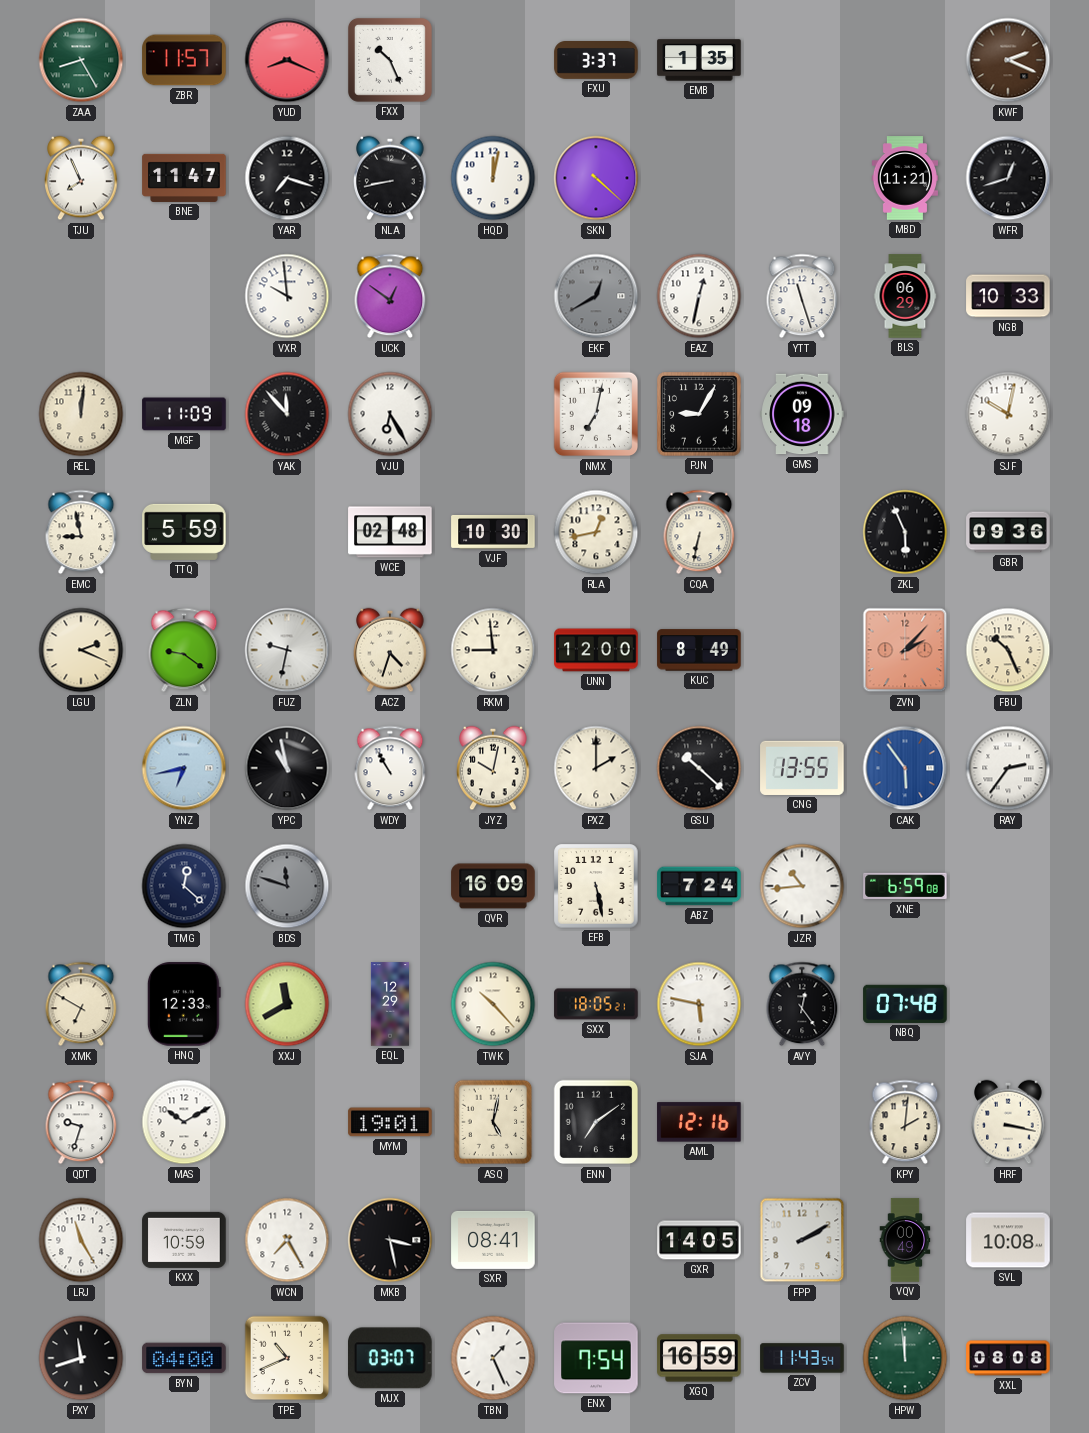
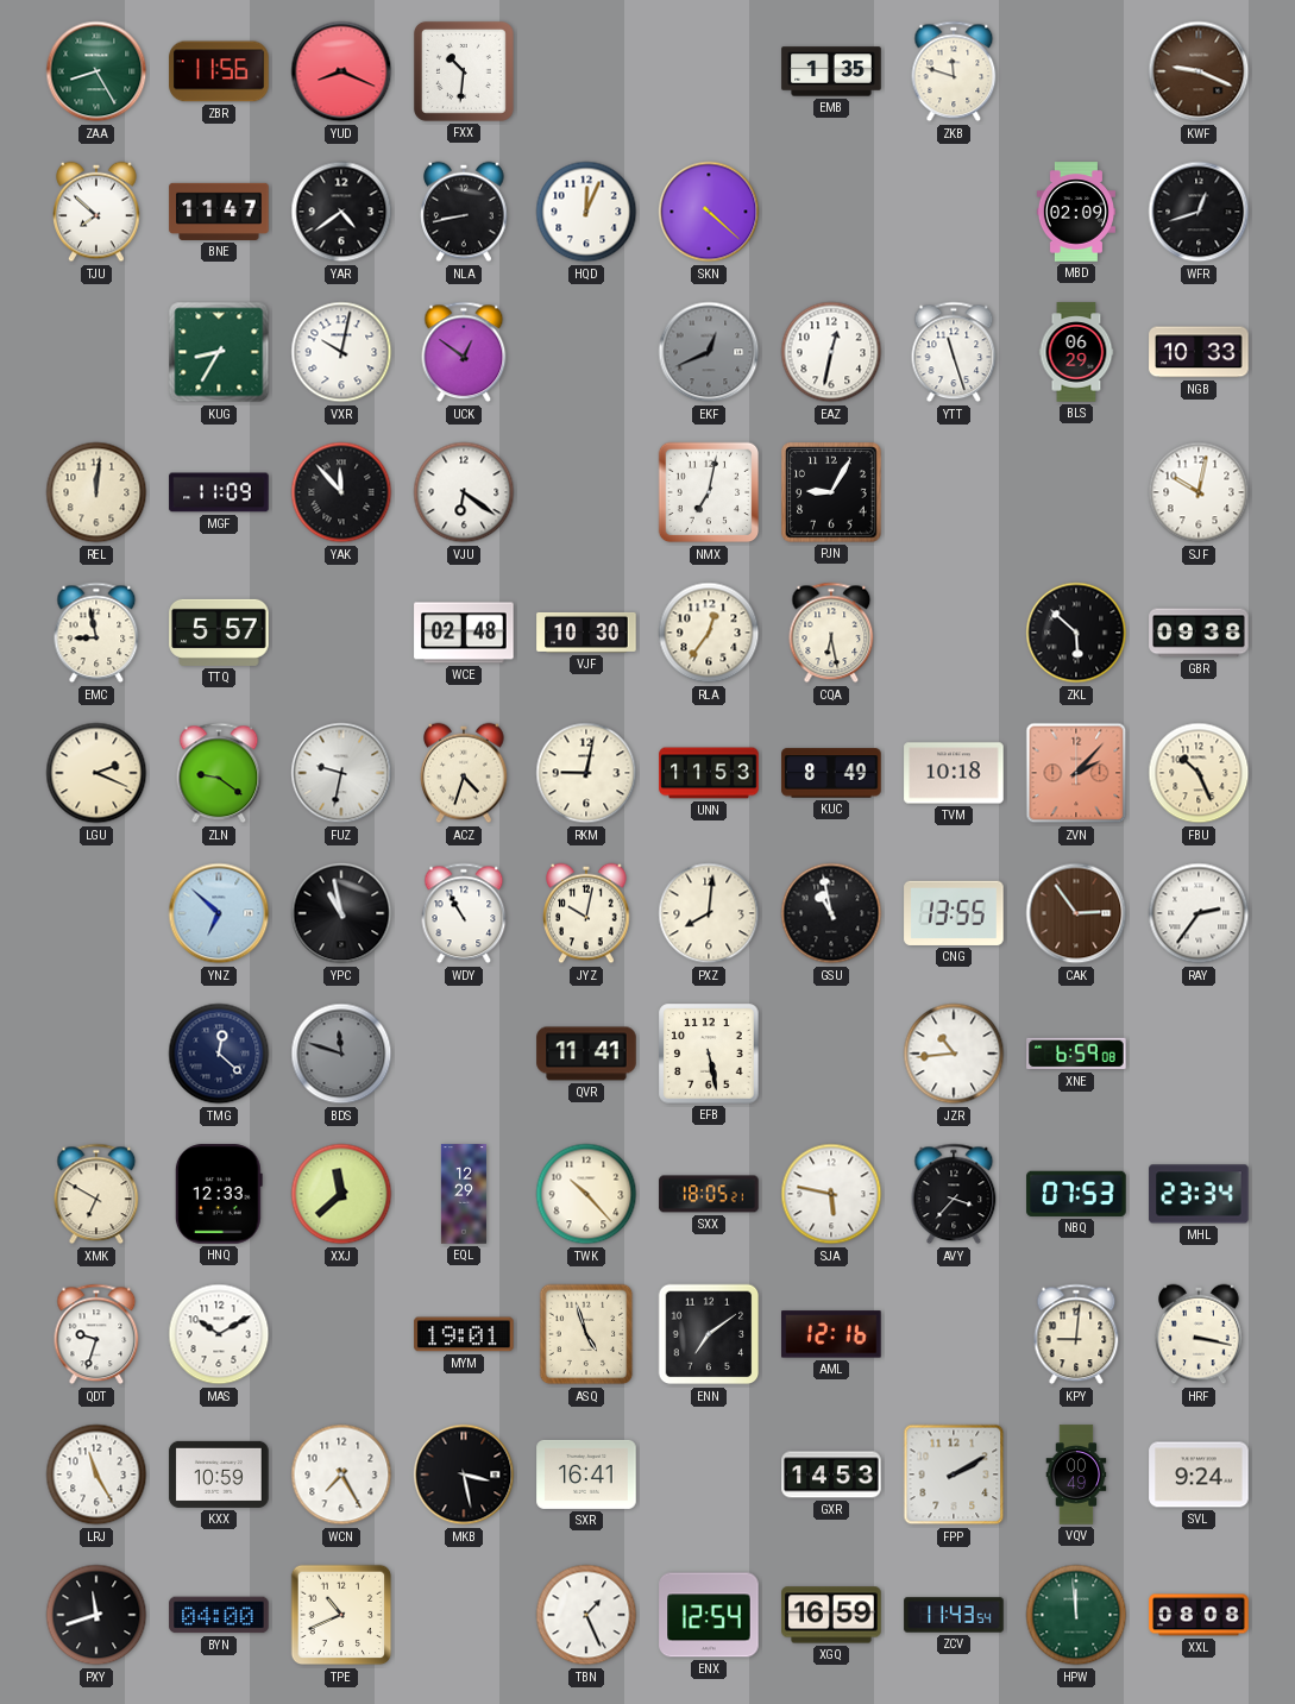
ZBR: 11:57 -> 11:56 (219, 71)
FXX: 10:26 -> 10:31 (464, 71)
FXU: 3:37 -> none (596, 61)
ZKB: none -> 11:48 (954, 71)
KWF: 2:19 -> 9:19 (1199, 71)
TJU: 7:56 -> 7:52 (96, 212)
YAR: 7:18 -> 4:39 (341, 212)
HQD: 12:02 -> 12:04 (586, 212)
MBD: 11:21 -> 02:09 (1076, 212)
KUG: none -> 8:35 (219, 352)
VXR: 9:59 -> 10:02 (341, 352)
EKF: 12:40 -> 12:41 (709, 352)
VJU: 6:25 -> 6:21 (464, 492)
GMS: 09:18 -> none (802, 414)
TTQ: 5:59 -> 5:57 (219, 633)
RLA: 12:43 -> 12:36 (709, 633)
CQA: 6:32 -> 6:28 (831, 633)
ZKL: 5:56 -> 5:52 (1076, 633)
GBR: 09:36 -> 09:38 (1199, 633)
RKM: 8:59 -> 9:02 (586, 773)
UNN: 12:00 -> 11:53 (709, 773)
TVM: none -> 10:18 (954, 773)
YNZ: 6:43 -> 6:52 (219, 913)
PXZ: 2:00 -> 8:01 (709, 913)
GSU: 10:22 -> 10:58 (831, 913)
CAK: 5:54 -> 2:54 (1076, 913)
CAK dial: blue -> brown (1076, 913)
QVR: 16:09 -> 11:41 (586, 1054)
ABZ: 7:24 -> none (699, 886)
XXJ: 11:40 -> 11:38 (341, 1194)
AVY: 12:24 -> 3:37 (954, 1194)
NBQ: 07:48 -> 07:53 (1076, 1194)
MHL: none -> 23:34 (1199, 1194)
ASQ: 5:02 -> 4:57 (586, 1334)
KPY: 2:01 -> 9:01 (1076, 1334)
SXR: 08:41 -> 16:41 (586, 1475)
GXR: 14:05 -> 14:53 (831, 1475)
SVL: 10:08 -> 9:24 (1199, 1475)
MJX: 03:07 -> none (391, 1358)
ENX: 7:54 -> 12:54 (709, 1615)
